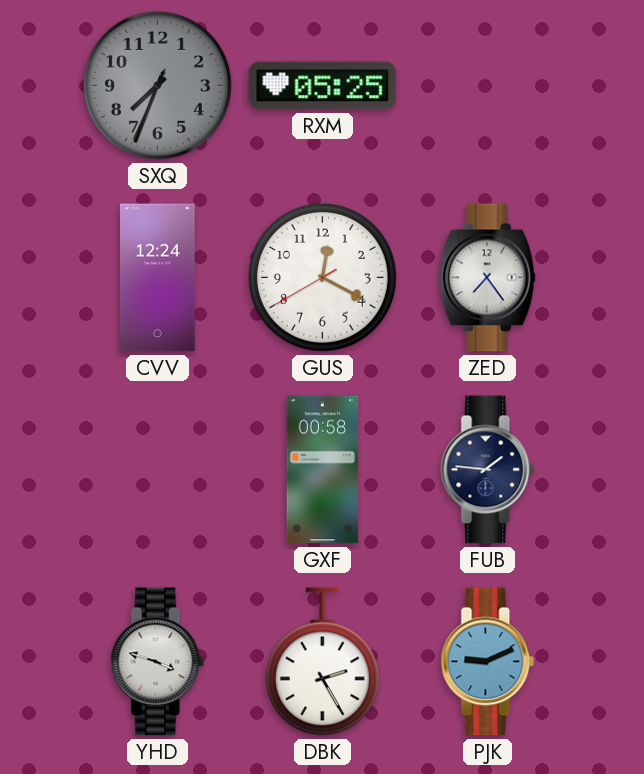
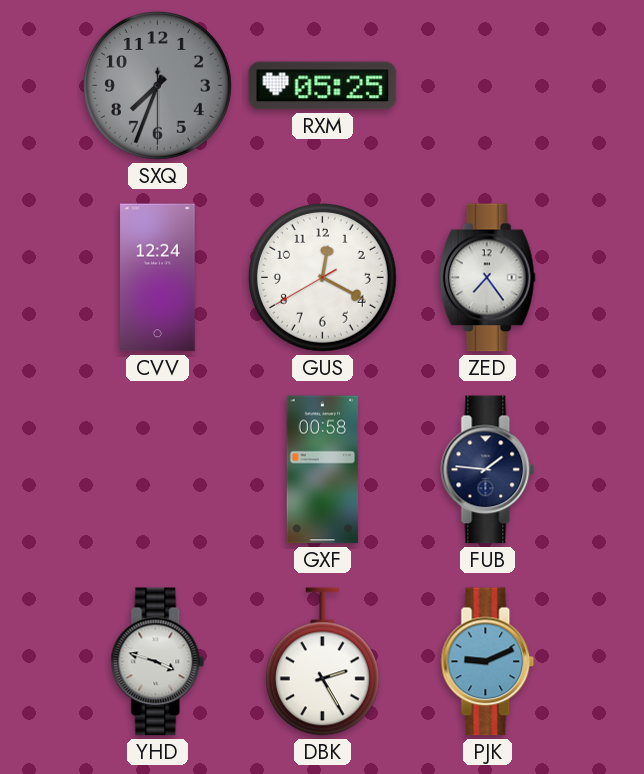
SXQ: 7:33:34 -> 7:33:30 (157, 85)
